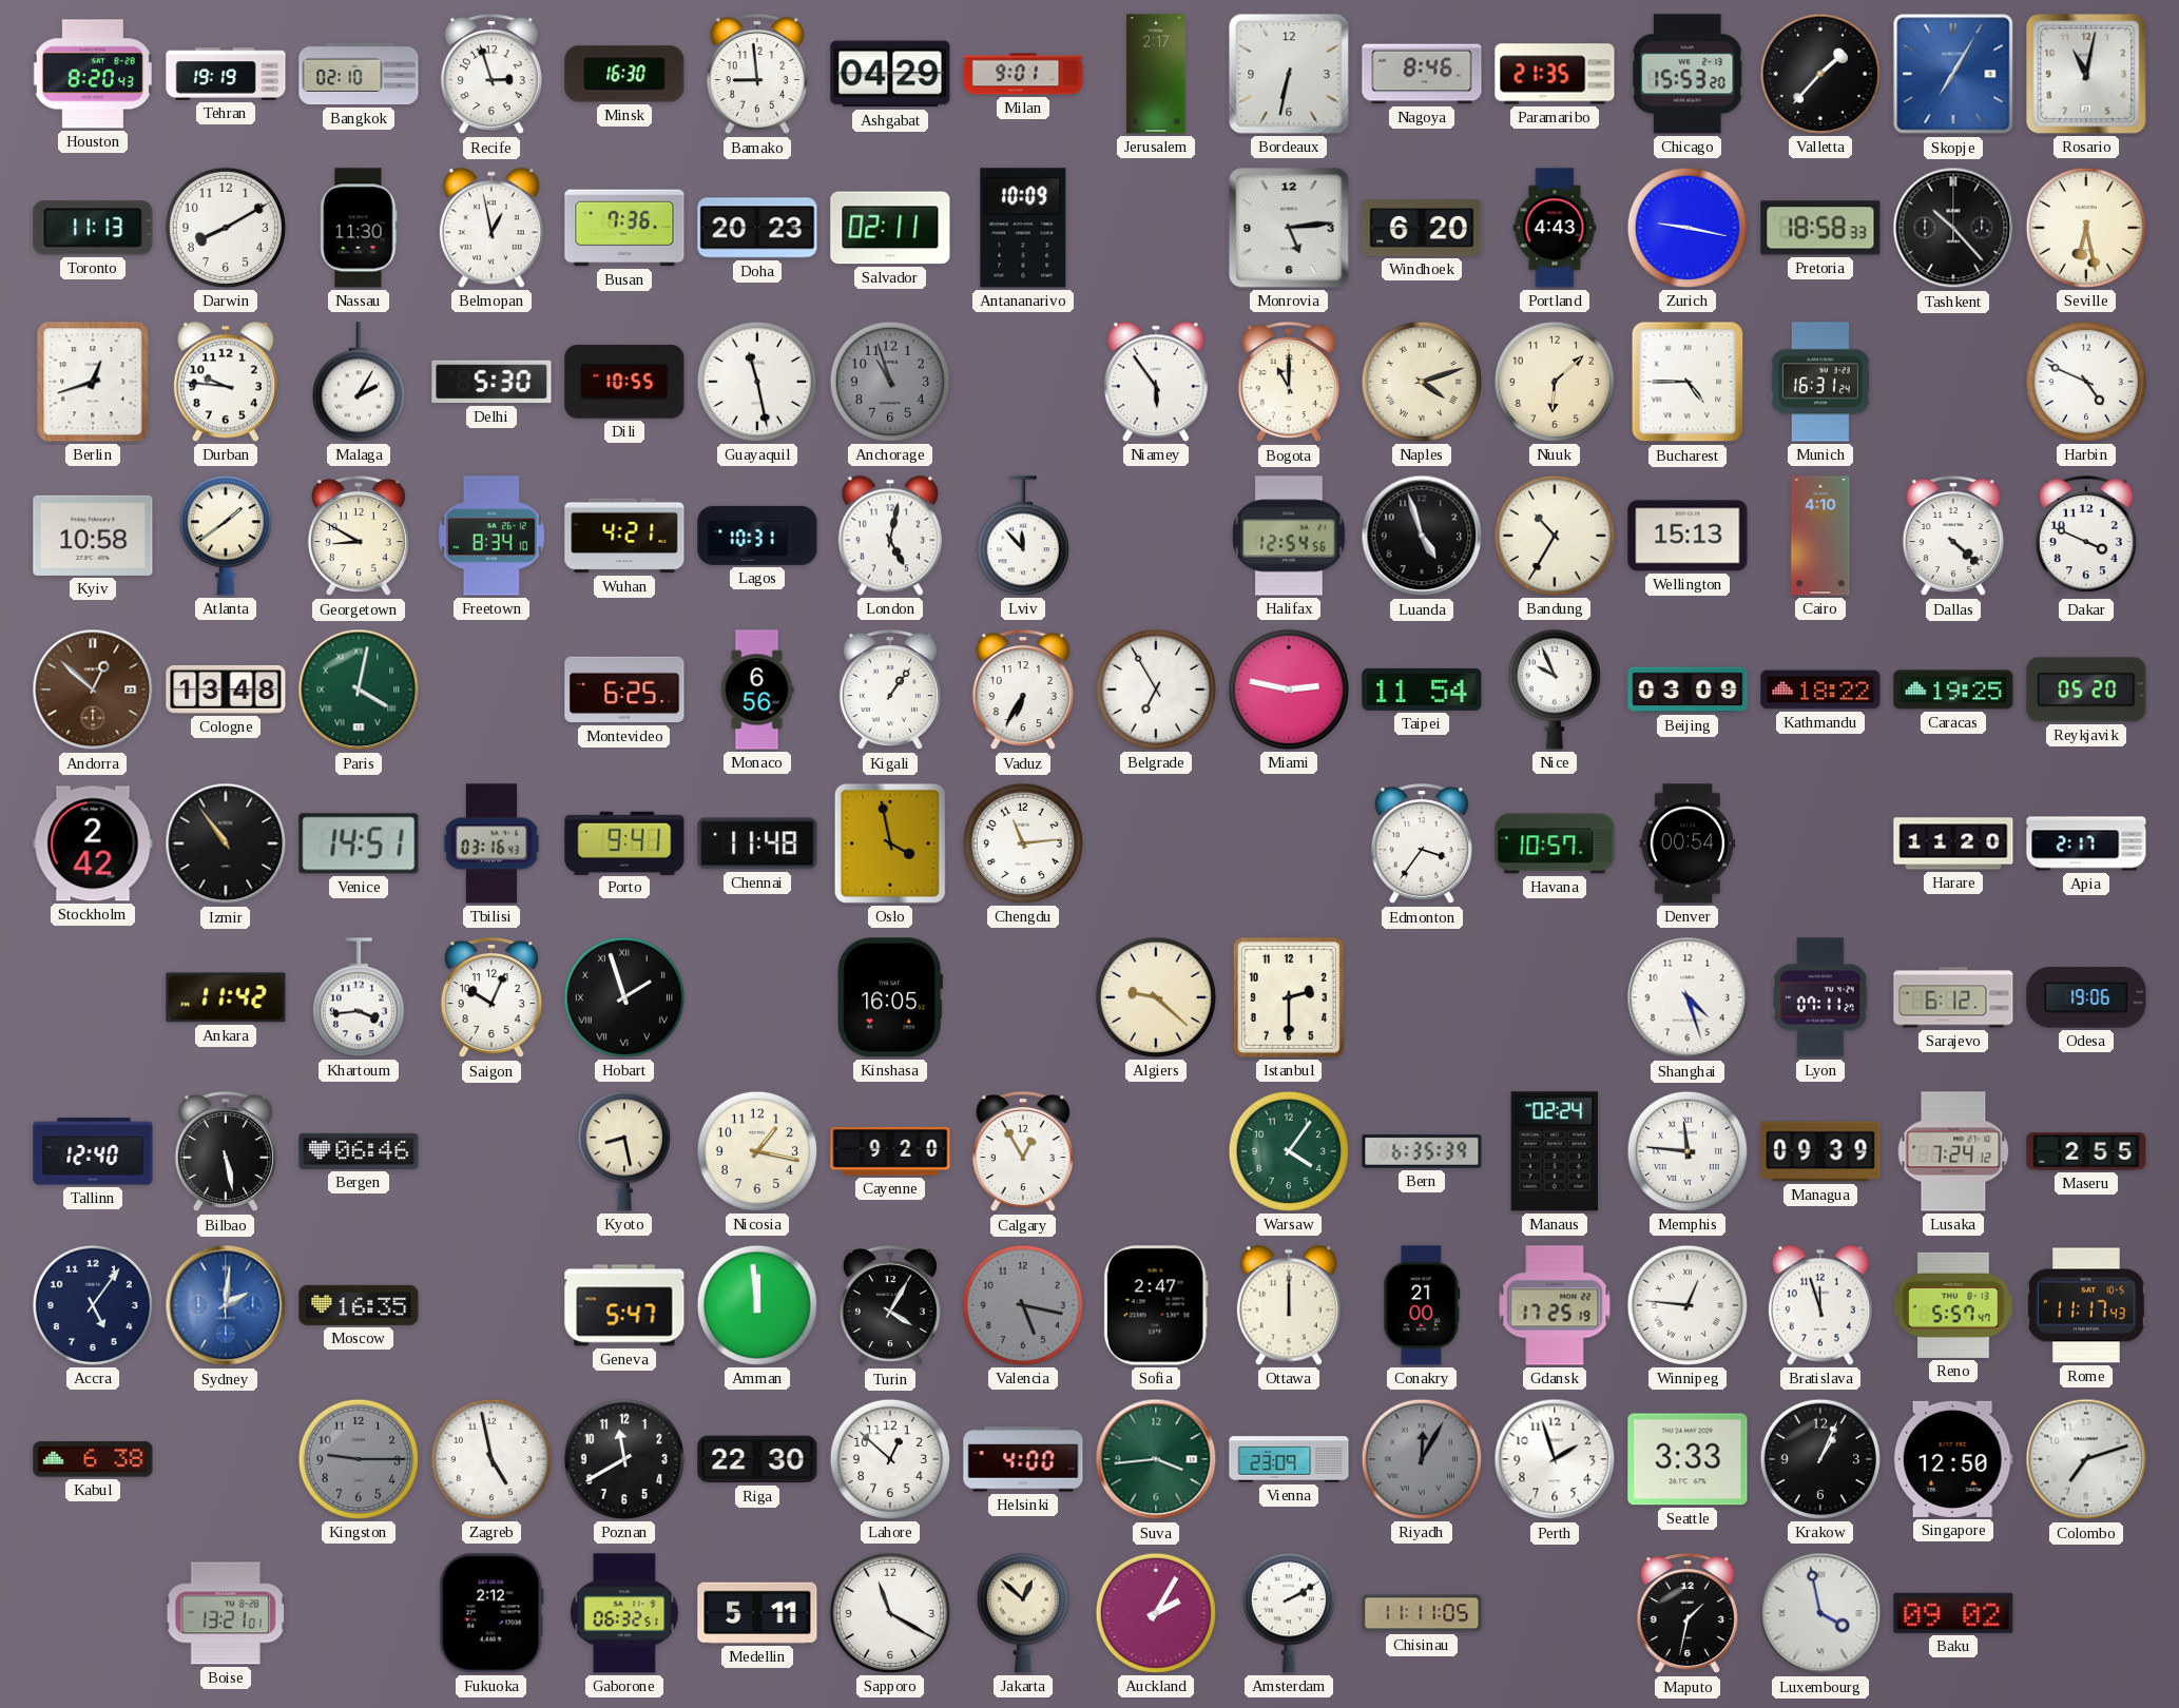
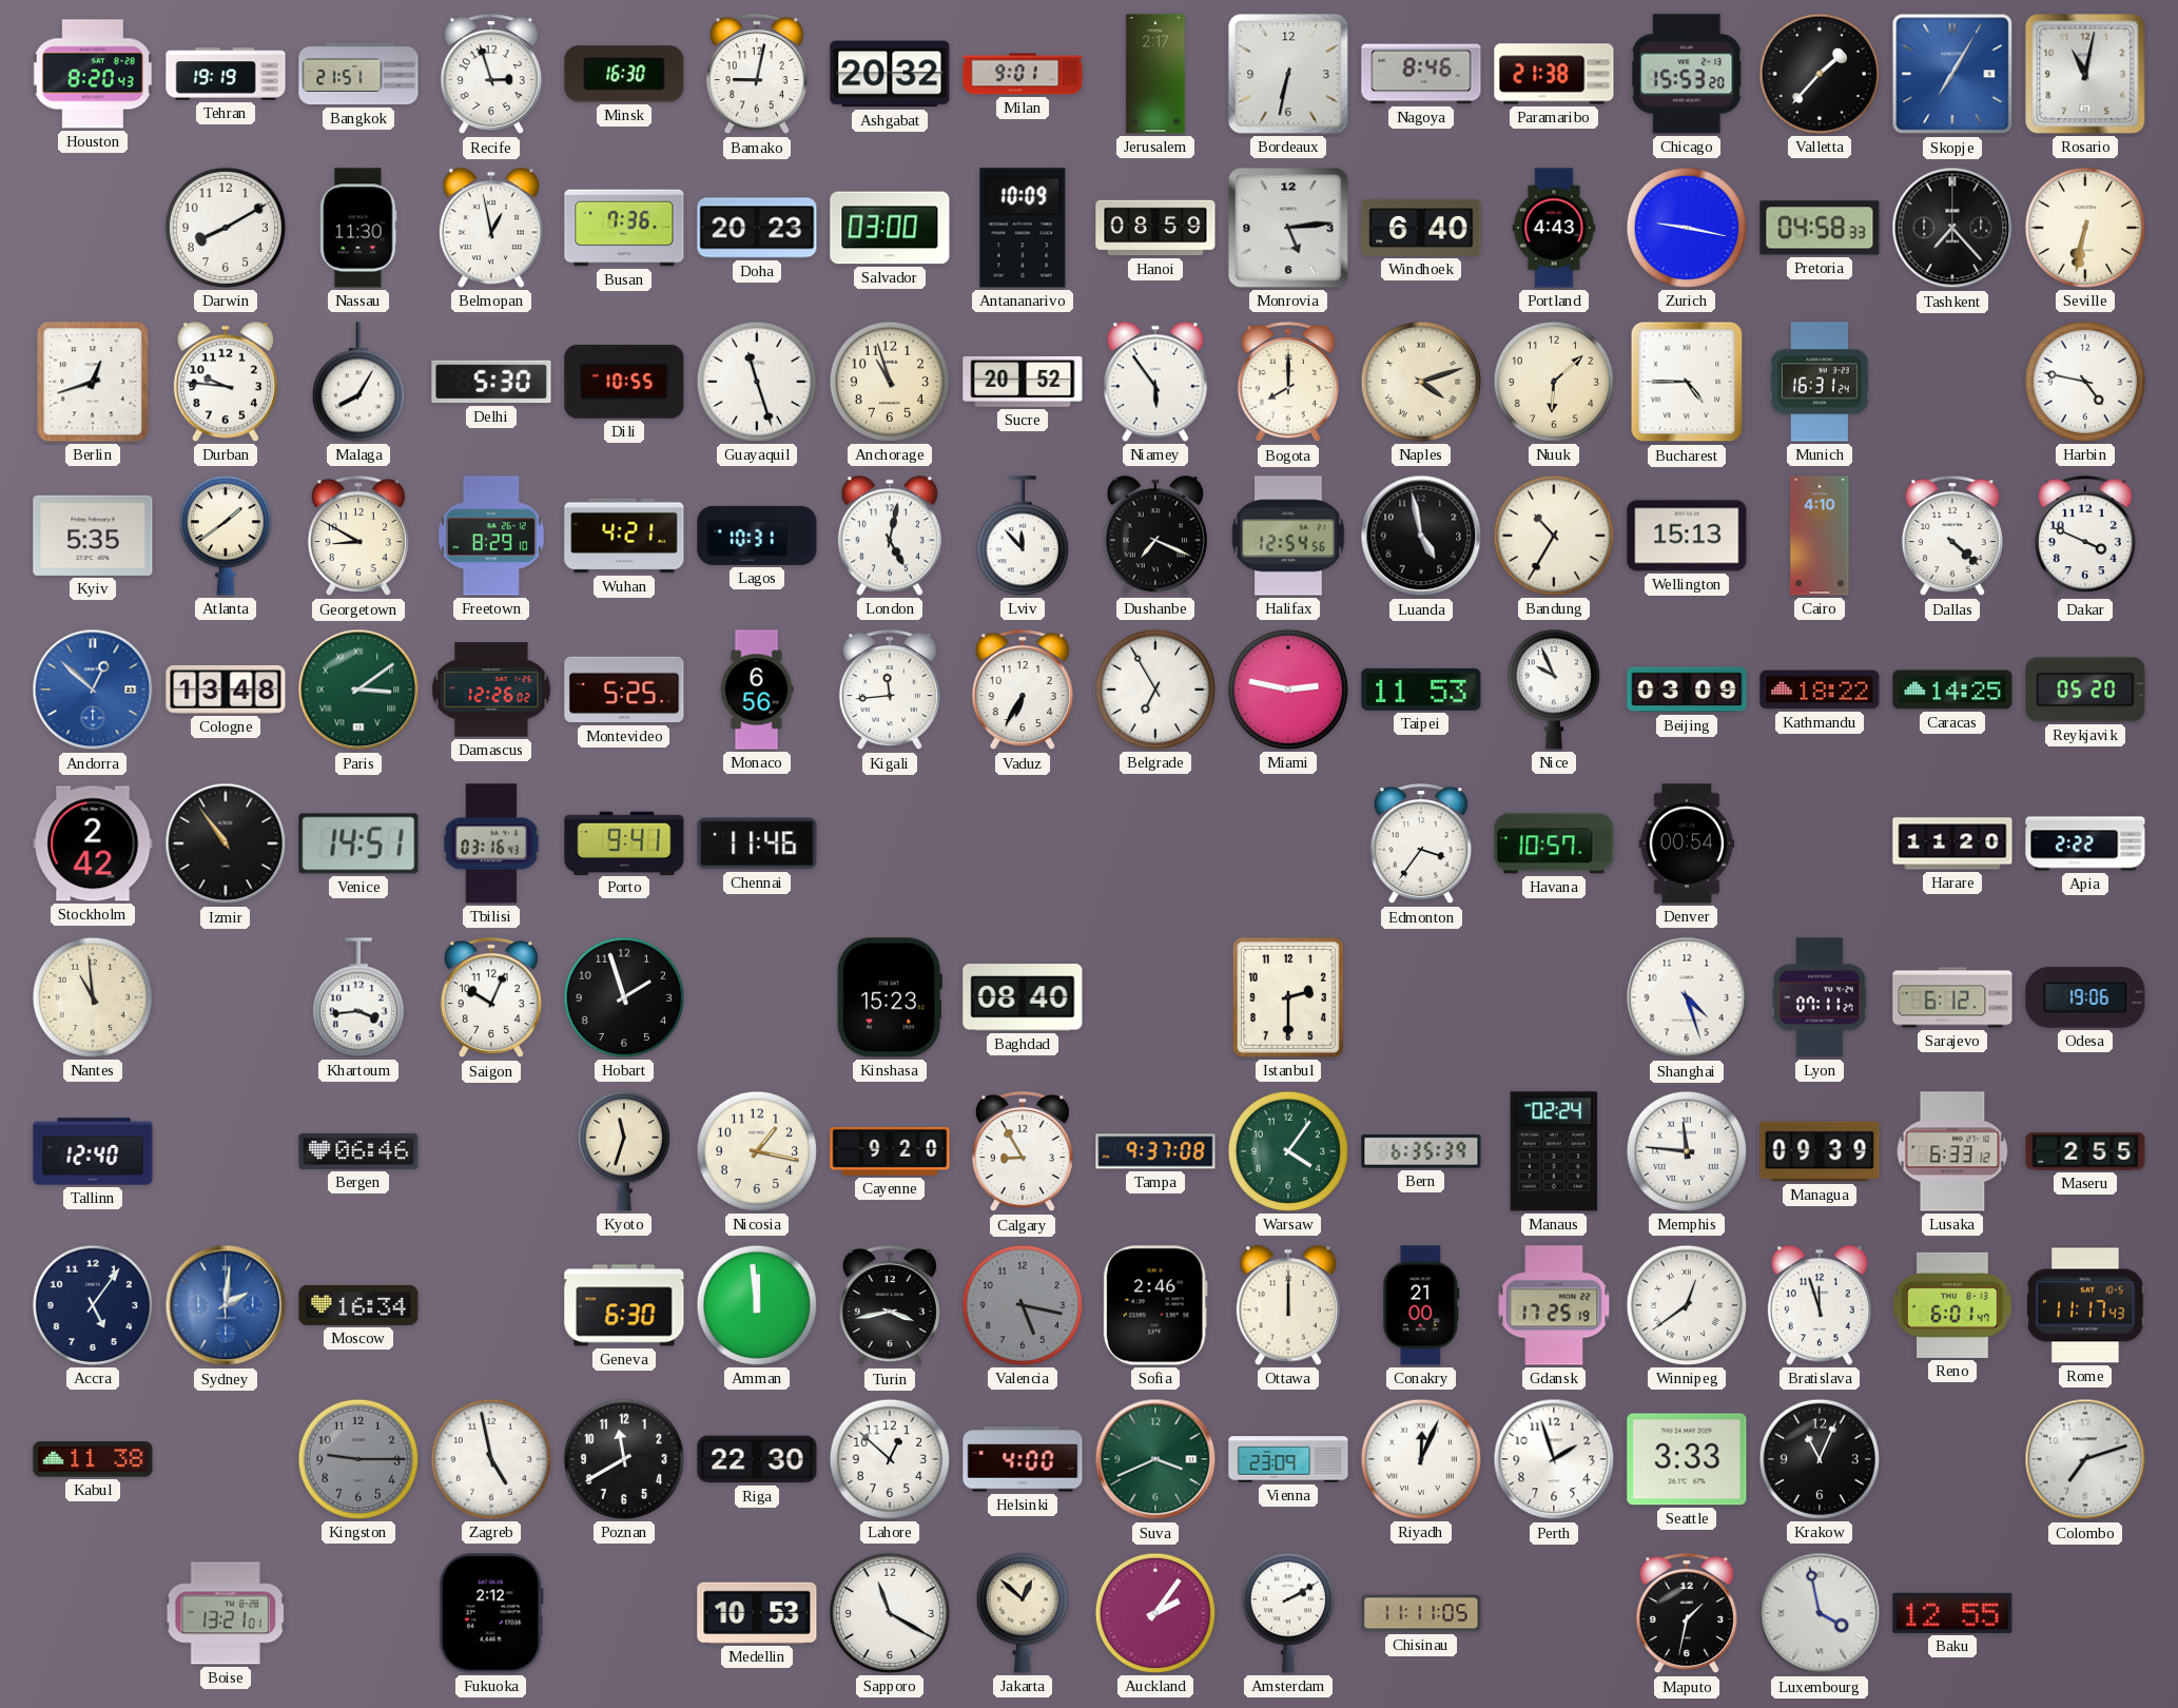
Bangkok: 02:10 -> 21:51 (358, 74)
Bamako: 8:59 -> 9:02 (757, 75)
Ashgabat: 04:29 -> 20:32 (890, 74)
Paramaribo: 21:35 -> 21:38 (1554, 74)
Toronto: 11:13 -> none (93, 228)
Salvador: 02:11 -> 03:00 (890, 228)
Hanoi: none -> 08:59 (1155, 228)
Windhoek: 6:20 -> 6:40 (1421, 228)
Pretoria: 18:58 -> 04:58 (1820, 228)
Tashkent: 10:23 -> 7:23 (1952, 228)
Seville: 6:28 -> 6:32 (2085, 228)
Malaga: 2:05 -> 8:05 (358, 382)
Guayaquil: 11:28 -> 11:27 (757, 382)
Anchorage dial: grey -> cream (890, 382)
Sucre: none -> 20:52 (1023, 382)
Bogota: 11:00 -> 8:00 (1288, 383)
Harbin: 4:49 -> 4:47 (2085, 382)
Kyiv: 10:58 -> 5:35 (93, 536)
Freetown: 8:34 -> 8:29 (491, 536)
Dushanbe: none -> 7:19 (1155, 536)
Luanda: 4:57 -> 4:58 (1421, 536)
Andorra dial: brown -> blue (93, 690)
Paris: 4:02 -> 3:09 (358, 690)
Damascus: none -> 12:26 (491, 690)
Montevideo: 6:25 -> 5:25 (624, 690)
Kigali: 1:06 -> 11:44 (890, 691)
Taipei: 11:54 -> 11:53 (1421, 690)
Caracas: 19:25 -> 14:25 (1952, 690)
Chennai: 11:48 -> 11:46 (757, 843)
Oslo: 3:58 -> none (890, 843)
Chengdu: 11:14 -> none (1023, 843)
Apia: 2:17 -> 2:22 (2085, 843)
Nantes: none -> 10:59 (93, 997)
Ankara: 11:42 -> none (226, 997)
Hobart numerals: Roman -> Arabic (624, 997)
Kinshasa: 16:05 -> 15:23 (890, 997)
Baghdad: none -> 08:40 (1023, 997)
Algiers: 9:22 -> none (1156, 997)
Bilbao: 5:28 -> none (226, 1152)
Kyoto: 8:28 -> 11:33 (624, 1151)
Calgary: 12:55 -> 8:55 (1023, 1152)
Tampa: none -> 9:37 (1155, 1151)
Lusaka: 7:24 -> 6:33 (1952, 1151)
Moscow: 16:35 -> 16:34 (358, 1305)
Geneva: 5:47 -> 6:30 (624, 1305)
Turin: 4:05 -> 3:43 (890, 1306)
Sofia: 2:47 -> 2:46 (1155, 1305)
Winnipeg: 12:46 -> 12:39 (1687, 1305)
Reno: 5:57 -> 6:01 (1952, 1305)
Kabul: 6:38 -> 11:38 (93, 1459)
Suva: 3:44 -> 3:41 (1155, 1459)
Riyadh: 12:05 -> 12:04 (1421, 1459)
Riyadh dial: grey -> white (1421, 1459)
Krakow: 1:04 -> 11:04 (1820, 1459)
Singapore: 12:50 -> none (1953, 1459)
Gaborone: 06:32 -> none (624, 1613)
Medellin: 5:11 -> 10:53 (757, 1613)
Auckland: 2:05 -> 2:06 (1155, 1613)
Baku: 09:02 -> 12:55 (1952, 1613)
